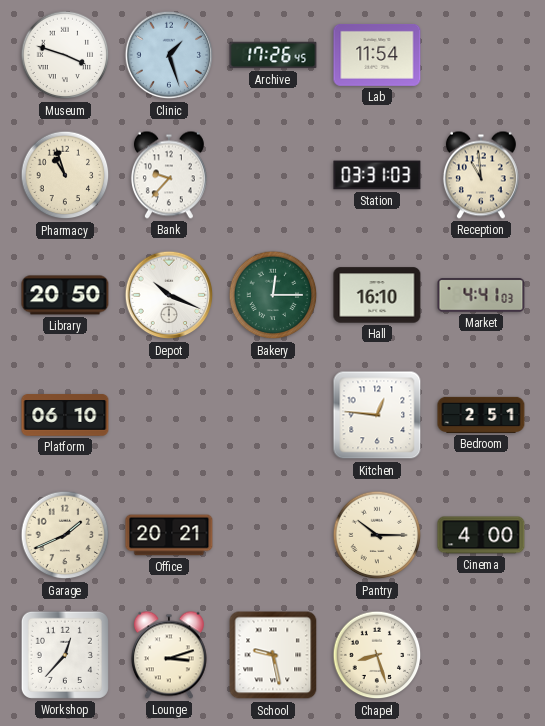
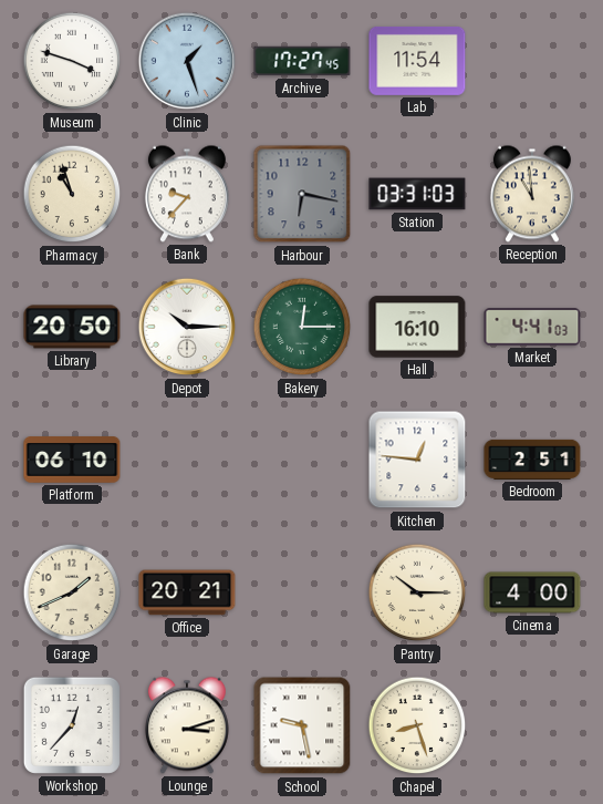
Archive: 17:26 -> 17:27 (302, 61)
Harbour: none -> 6:17 (302, 194)
Depot: 10:19 -> 10:15 (187, 327)
